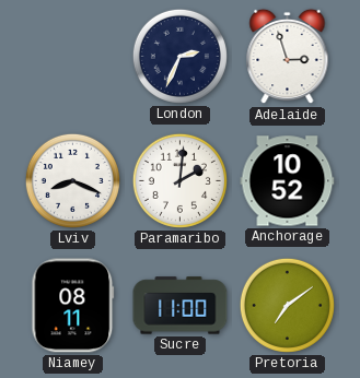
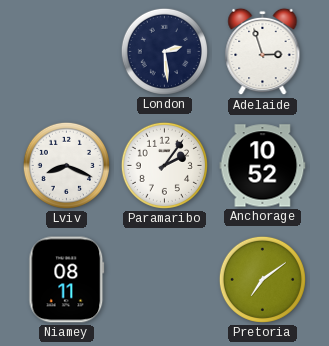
London: 2:34 -> 2:29 (164, 51)
Paramaribo: 2:01 -> 2:06 (164, 165)
Sucre: 11:00 -> none (181, 306)
